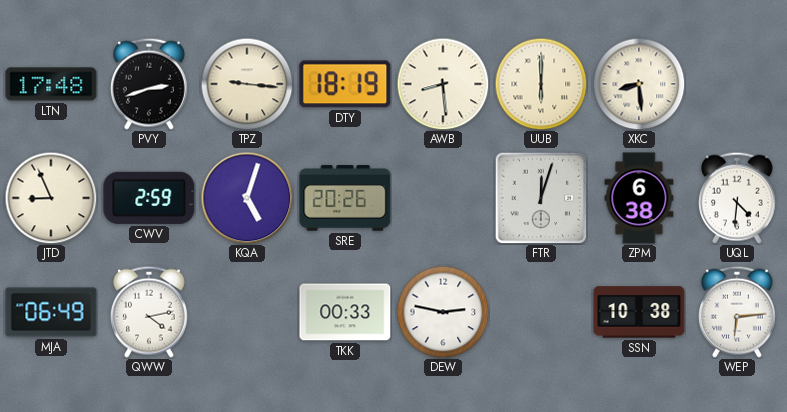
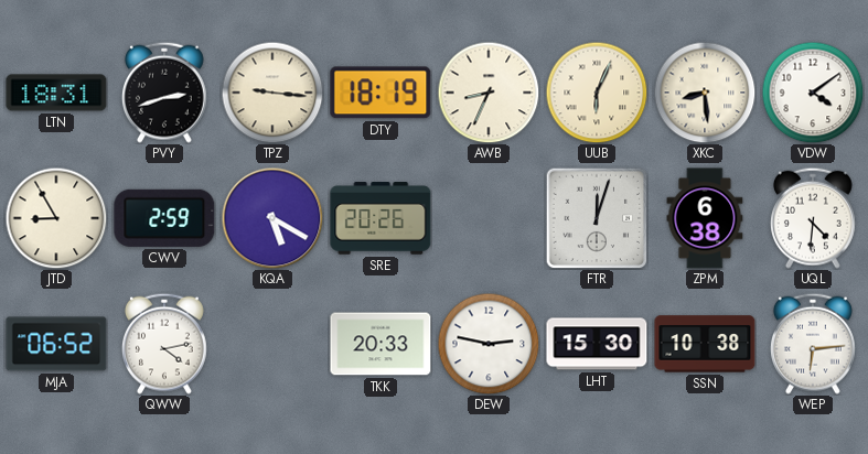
LTN: 17:48 -> 18:31 (56, 93)
AWB: 8:29 -> 8:34 (489, 93)
UUB: 6:00 -> 6:04 (597, 93)
VDW: none -> 4:09 (813, 93)
JTD: 8:56 -> 8:55 (56, 218)
KQA: 5:03 -> 5:20 (272, 218)
MJA: 06:49 -> 06:52 (56, 344)
TKK: 00:33 -> 20:33 (381, 344)
LHT: none -> 15:30 (597, 344)
